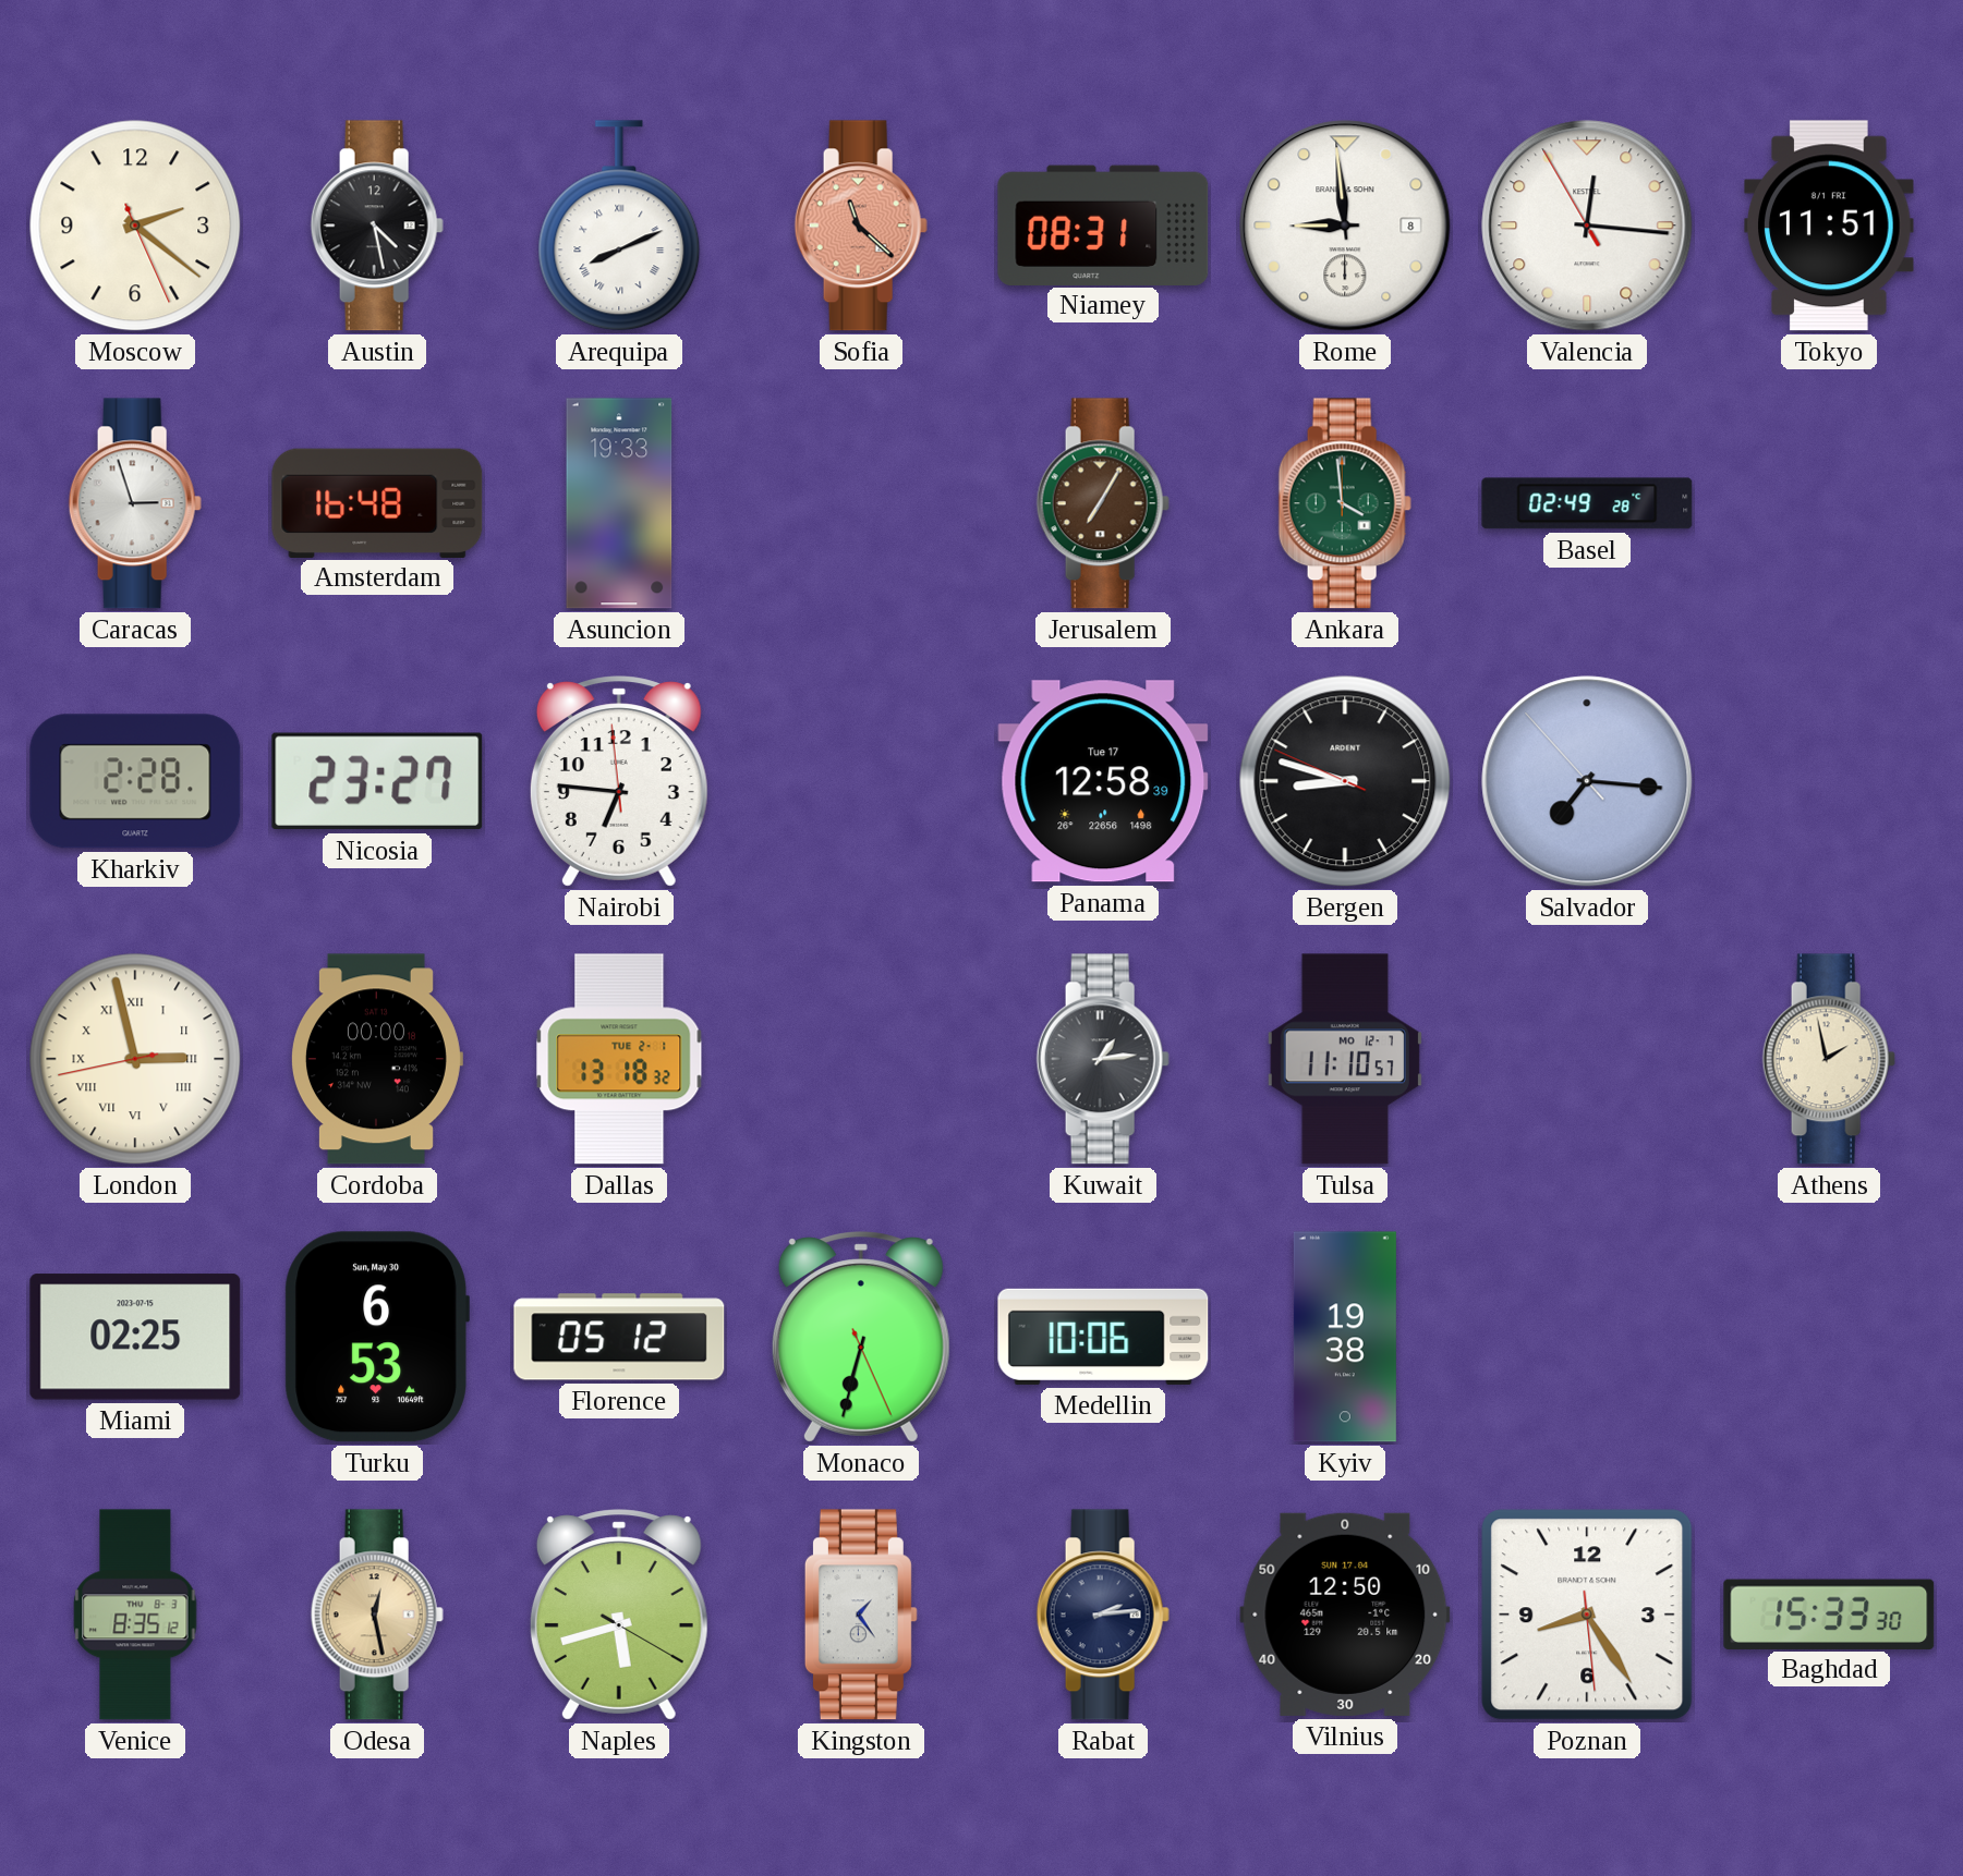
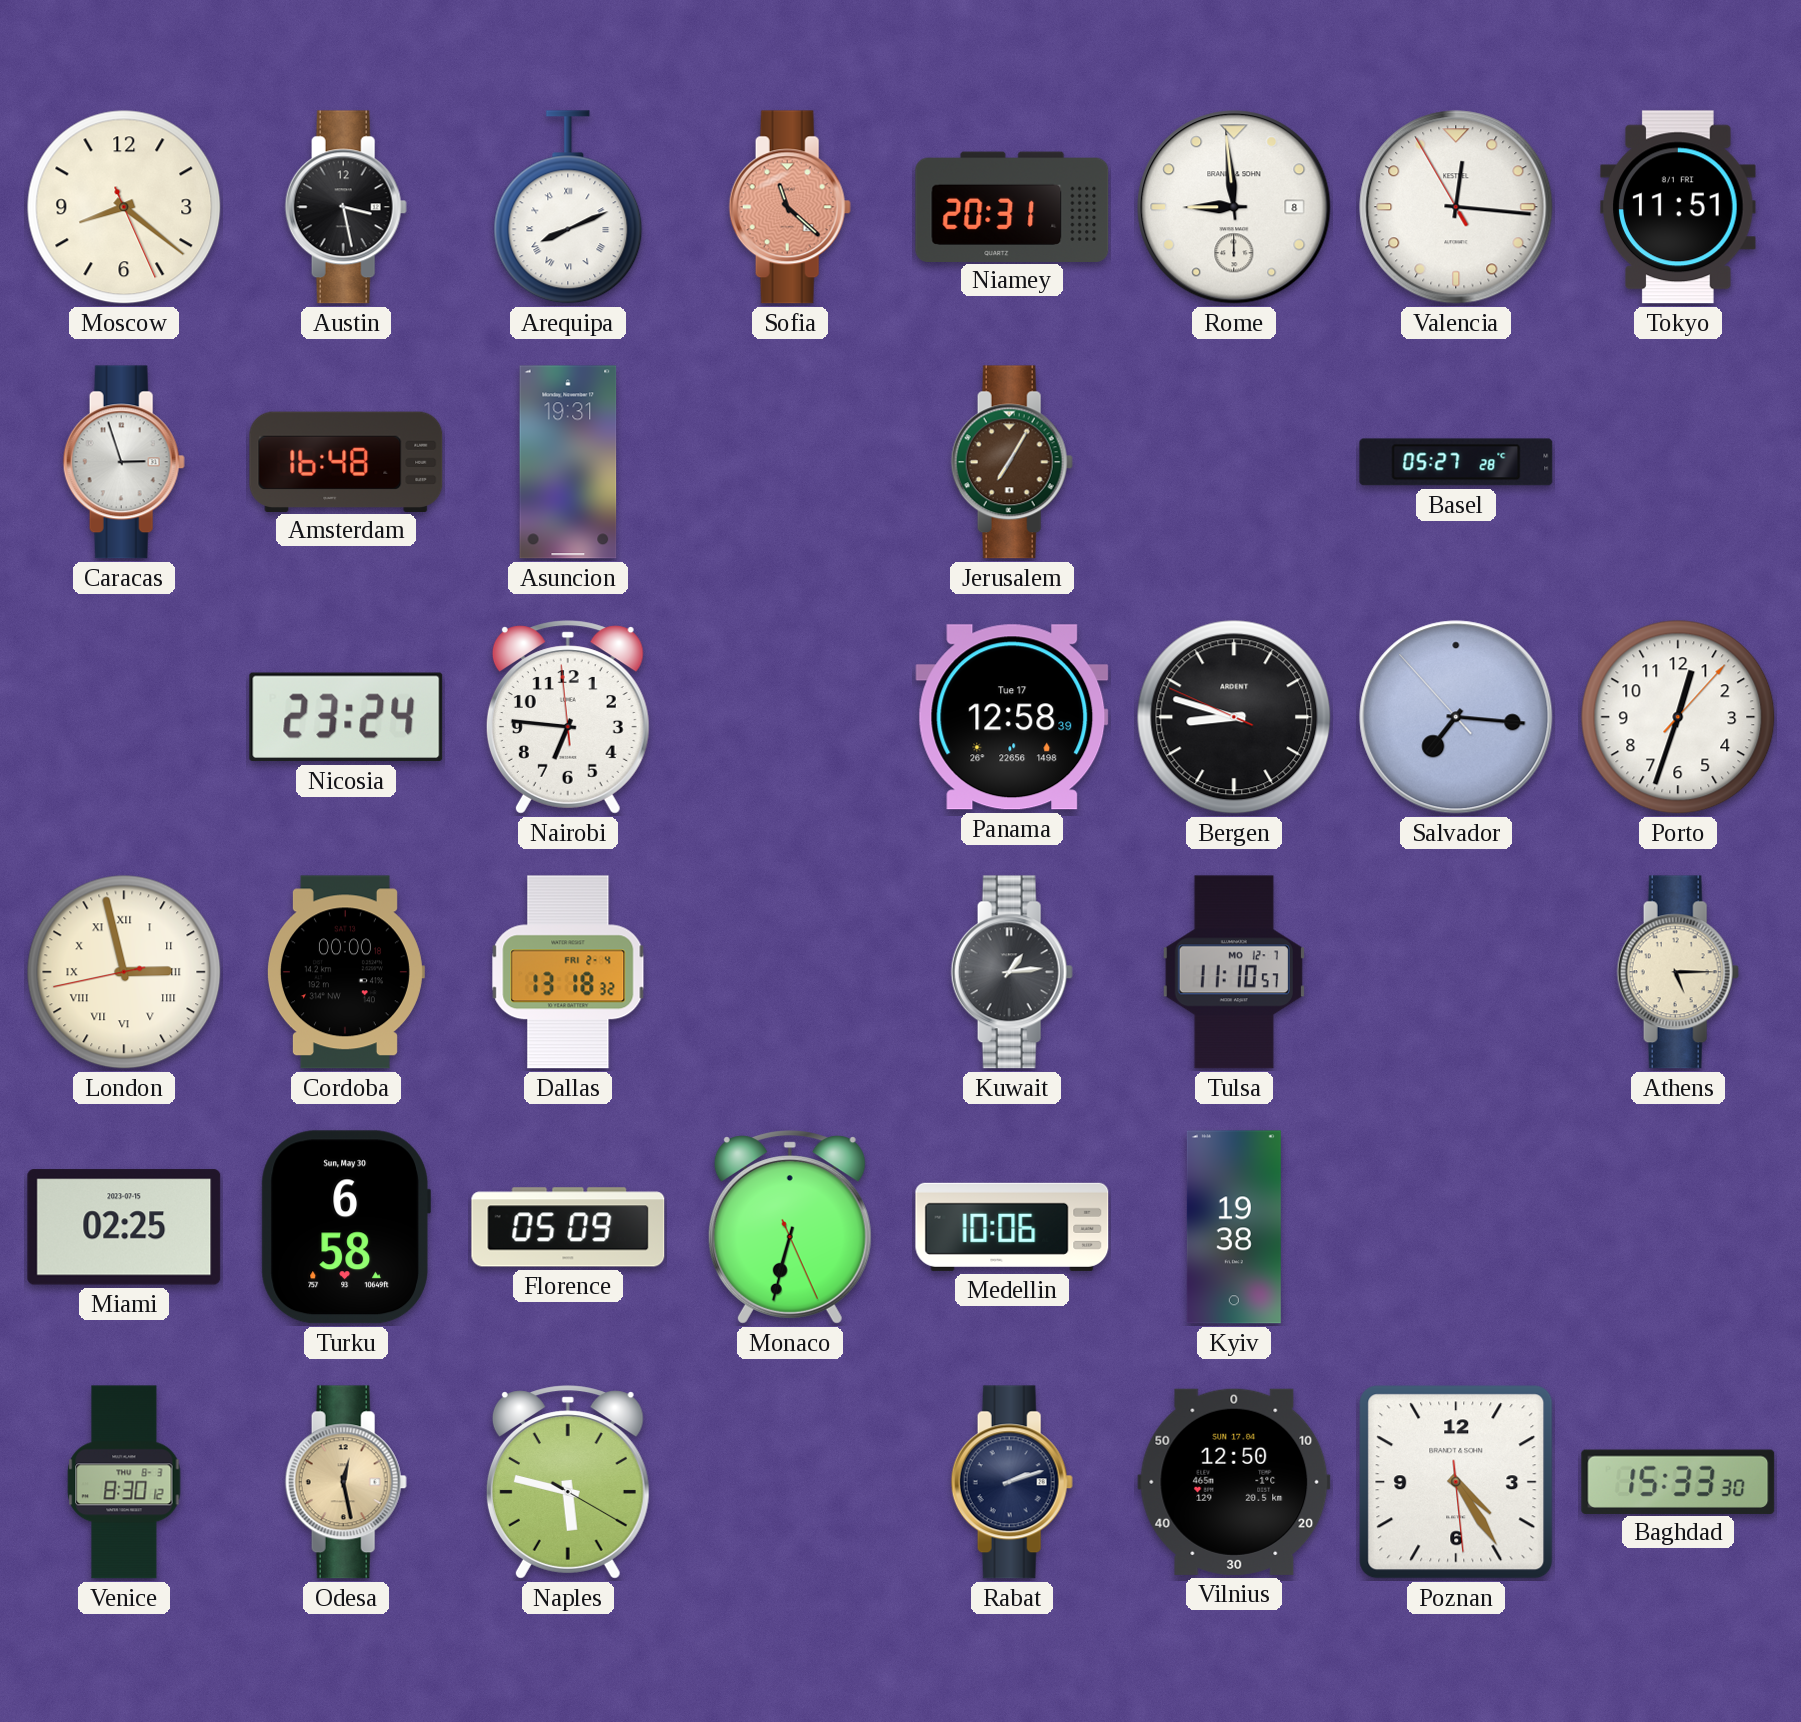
Moscow: 2:21 -> 8:21 (124, 207)
Austin: 4:28 -> 3:28 (346, 207)
Niamey: 08:31 -> 20:31 (1012, 206)
Asuncion: 19:33 -> 19:31 (568, 462)
Ankara: 3:59 -> none (1345, 503)
Basel: 02:49 -> 05:27 (1456, 462)
Kharkiv: 2:28 -> none (135, 781)
Nicosia: 23:27 -> 23:24 (346, 717)
Porto: none -> 12:33 (1678, 717)
Dallas date: TUE 2-1 -> FRI 2-4 (568, 972)
Athens: 1:58 -> 5:15 (1678, 972)
Turku: 6:53 -> 6:58 (346, 1227)
Florence: 05:12 -> 05:09 (568, 1227)
Venice: 8:35 -> 8:30 (124, 1482)
Naples: 5:42 -> 5:47 (568, 1482)
Kingston: 1:24 -> none (861, 1615)
Rabat: 2:14 -> 2:12 (1012, 1482)
Poznan: 8:24 -> 4:24 (1456, 1482)
